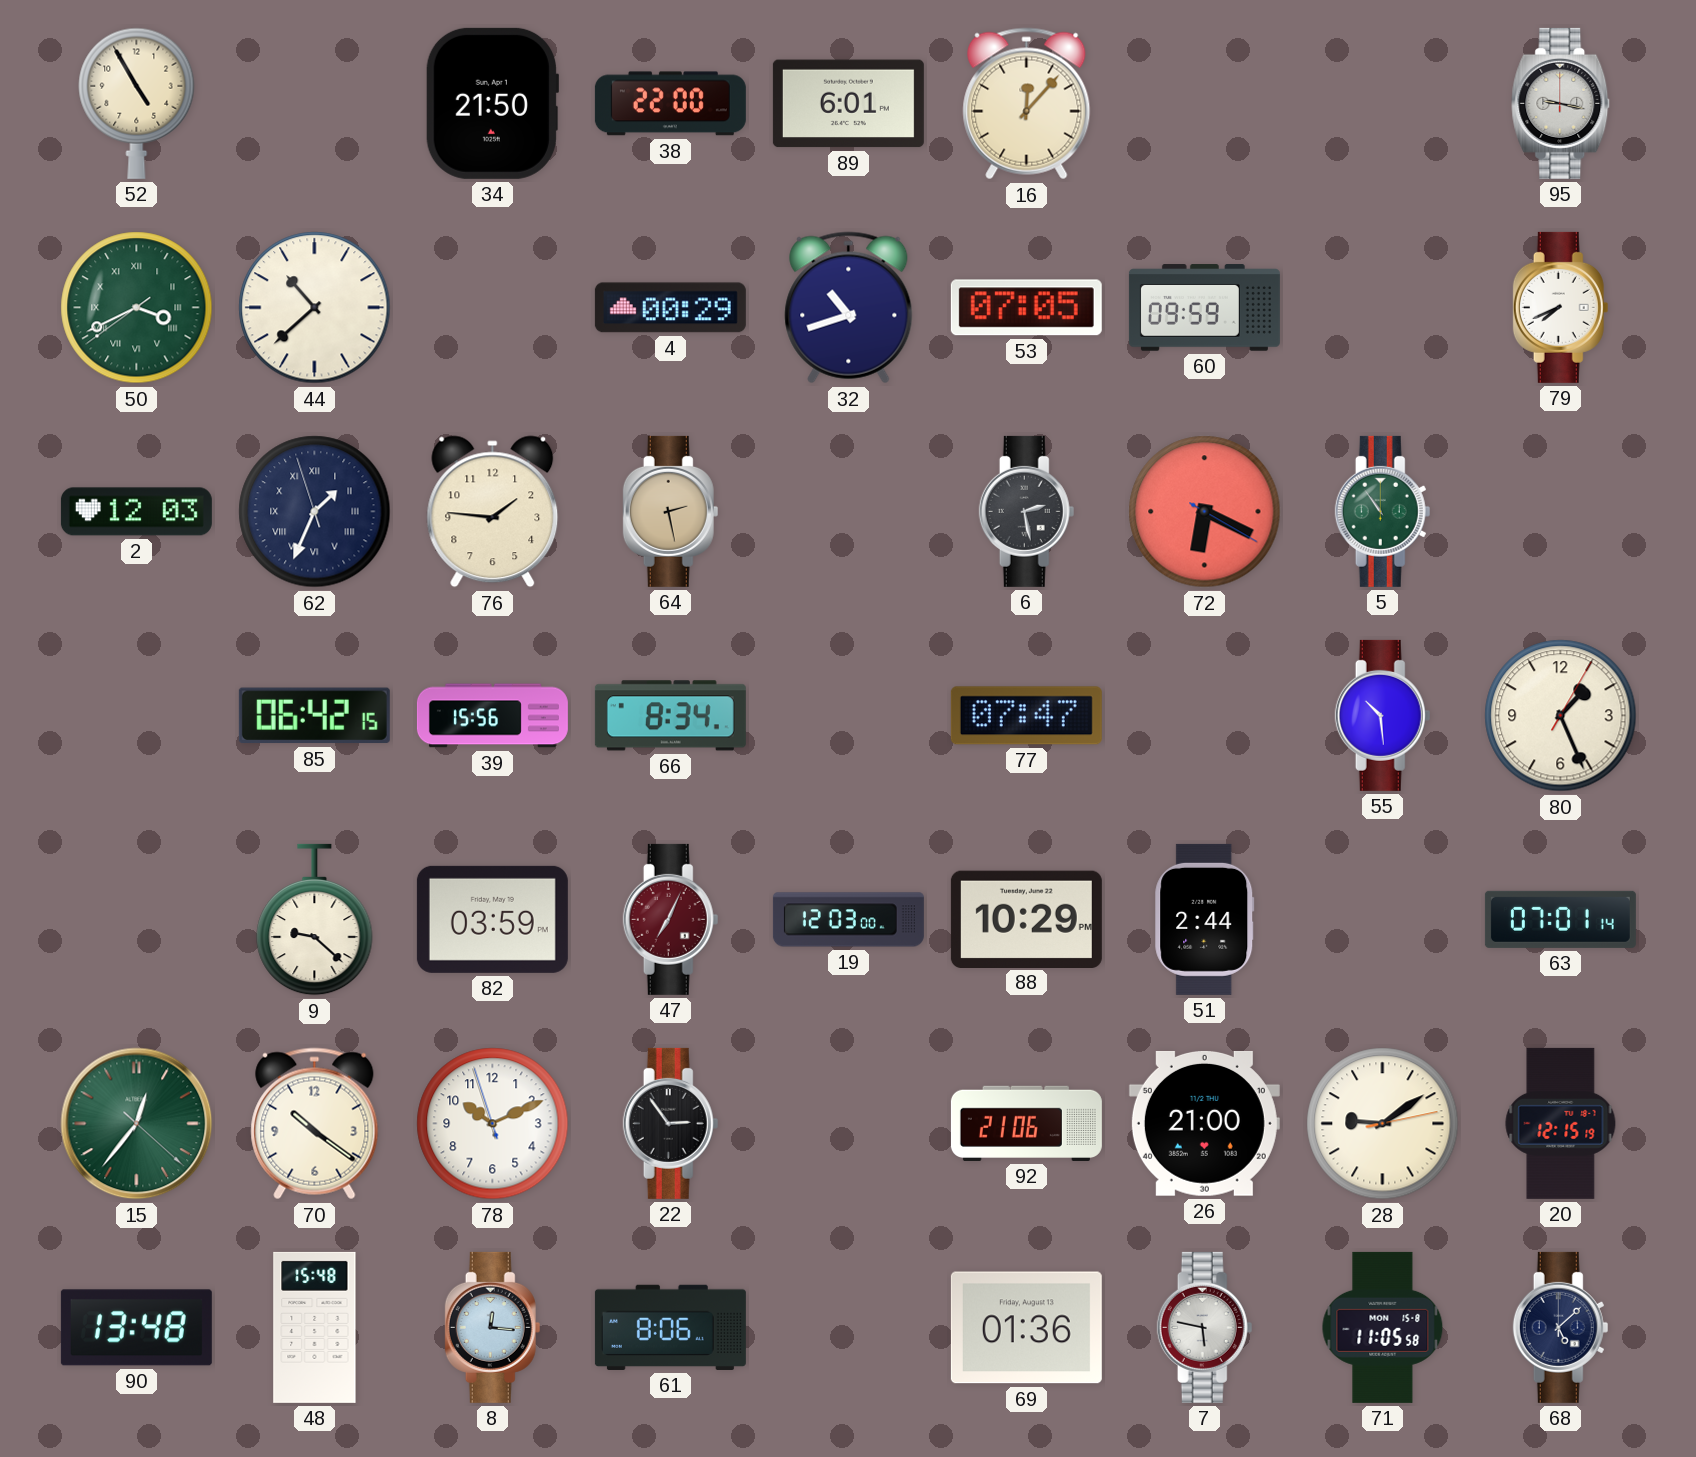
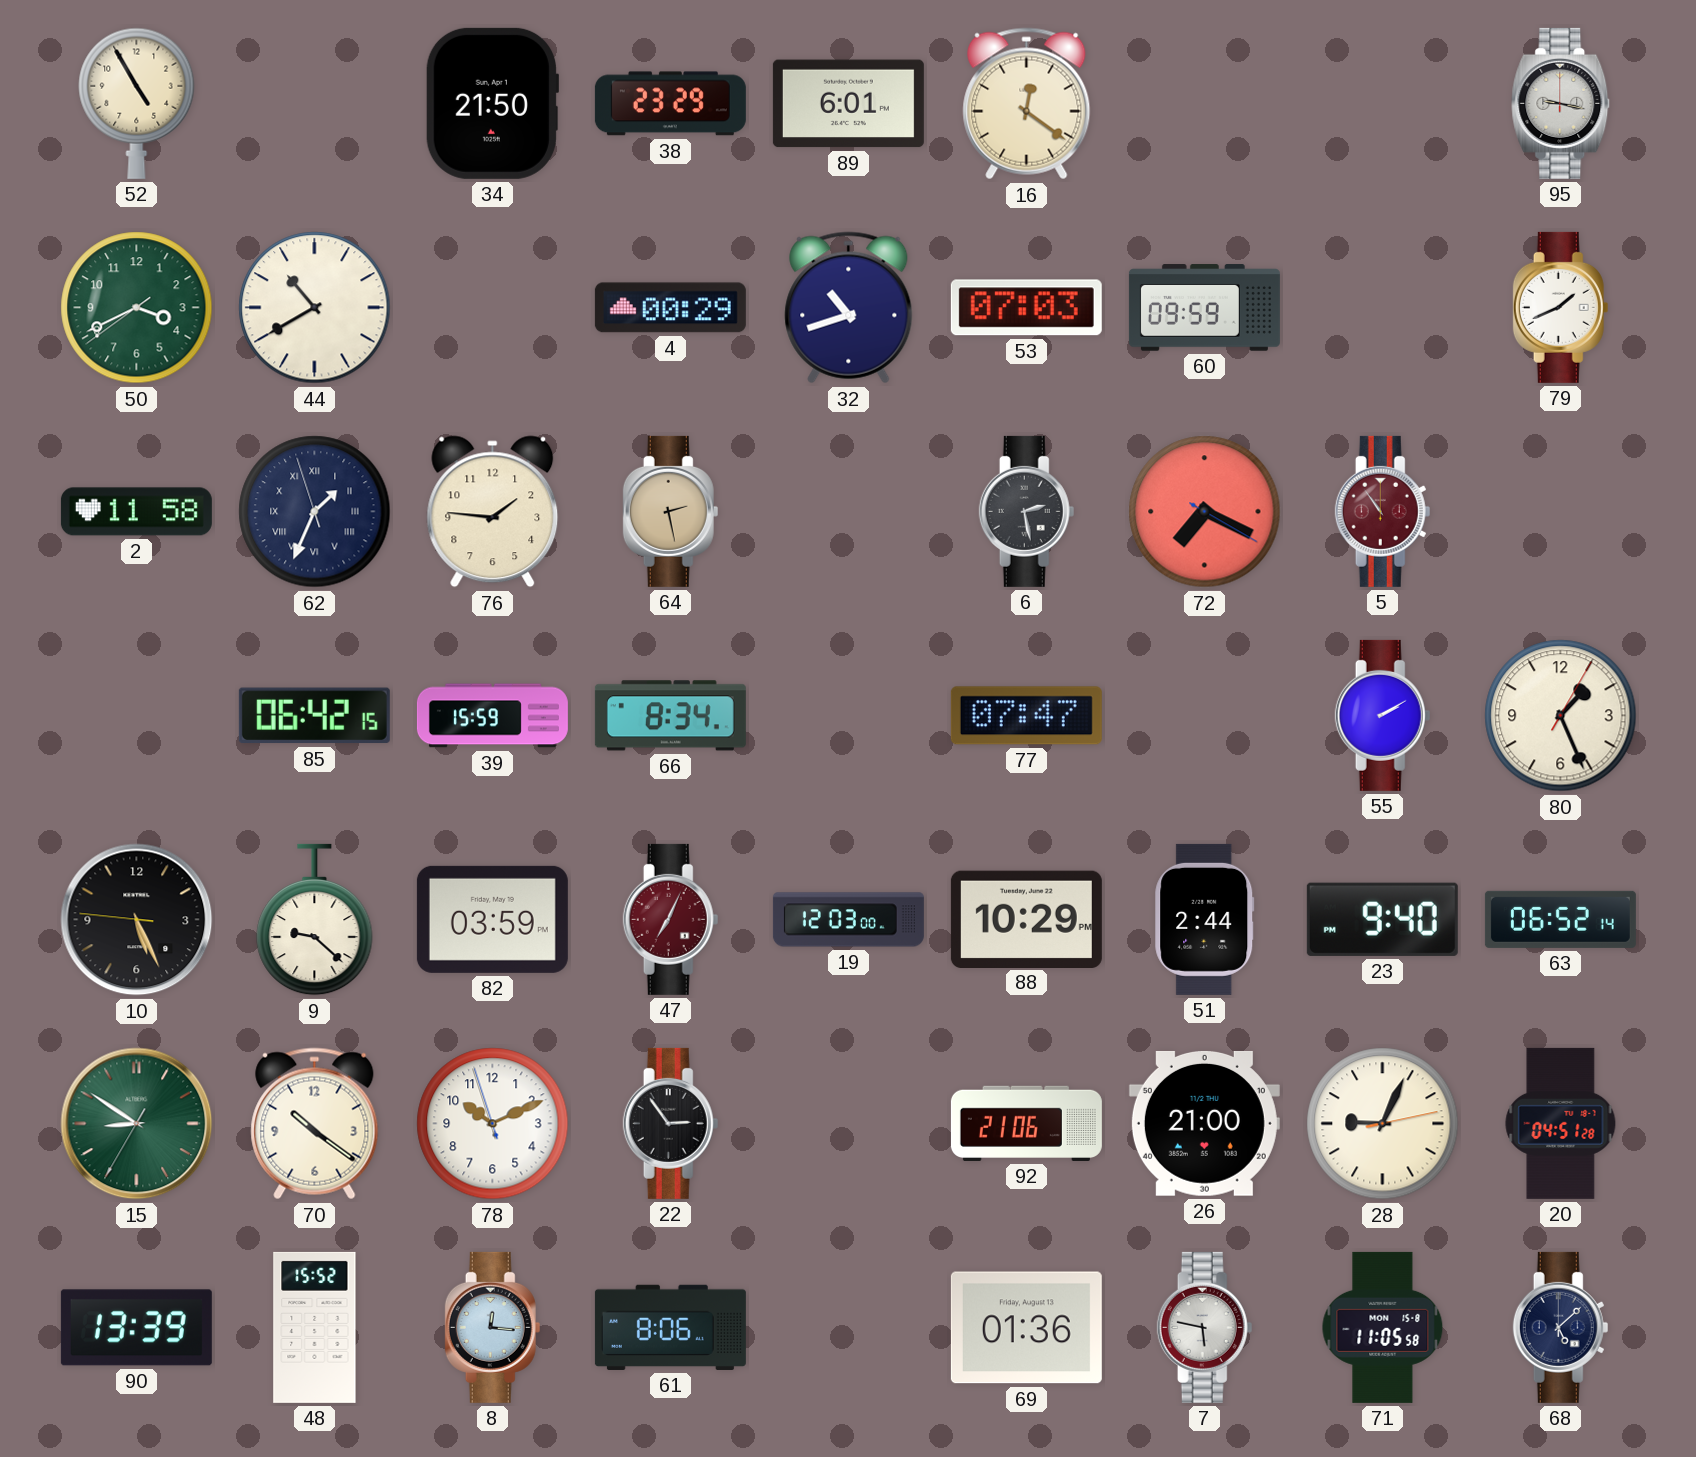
38: 22:00 -> 23:29 (670, 104)
16: 12:07 -> 12:21 (1027, 104)
50 numerals: Roman -> Arabic (137, 308)
44: 10:38 -> 10:40 (315, 308)
53: 07:05 -> 07:03 (1026, 308)
79: 7:41 -> 1:41 (1561, 307)
2: 12:03 -> 11:58 (136, 512)
72: 6:19 -> 7:19 (1205, 512)
5 dial: green -> burgundy (1383, 511)
39: 15:56 -> 15:59 (492, 716)
55: 10:29 -> 2:10 (1383, 715)
10: none -> 5:25 (137, 920)
23: none -> 9:40 (1382, 919)
63: 07:01 -> 06:52 (1560, 919)
15: 12:36 -> 8:50 (137, 1124)
28: 9:09 -> 9:04 (1383, 1124)
20: 12:15 -> 04:51 (1561, 1123)
90: 13:48 -> 13:39 (136, 1328)
48: 15:48 -> 15:52 (315, 1327)
